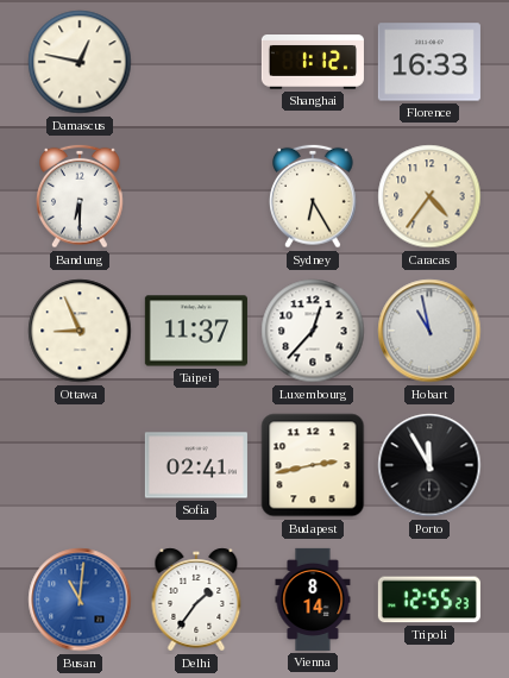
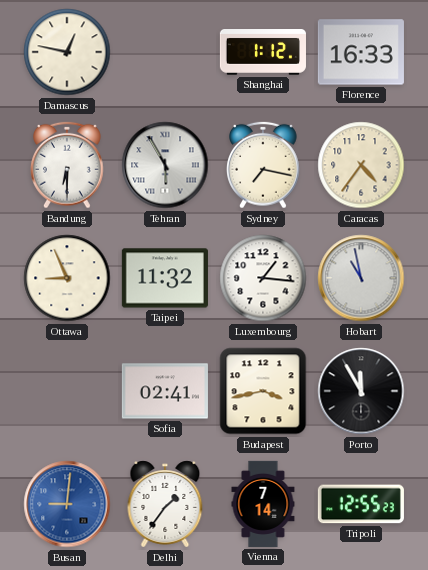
Tehran: none -> 5:55 (165, 165)
Sydney: 6:25 -> 7:17 (264, 165)
Taipei: 11:37 -> 11:32 (165, 278)
Luxembourg: 12:37 -> 1:16 (263, 278)
Budapest: 2:43 -> 3:43 (263, 391)
Busan: 11:01 -> 9:01 (67, 504)
Vienna: 8:14 -> 7:14 (263, 504)
